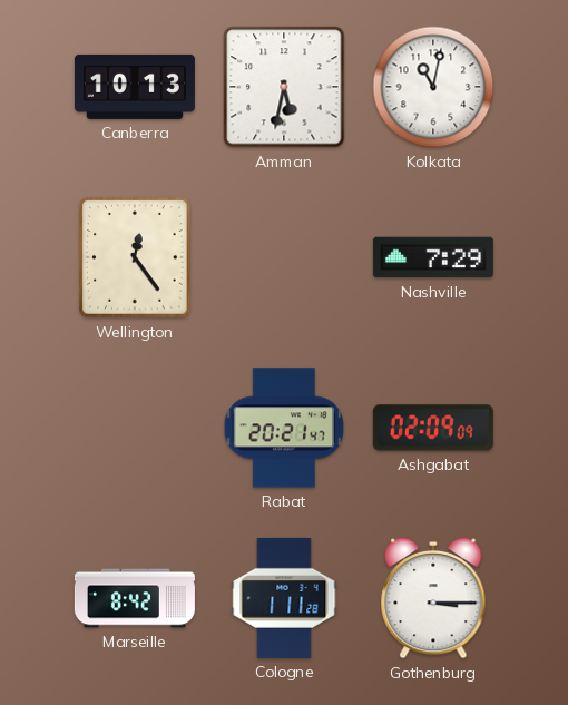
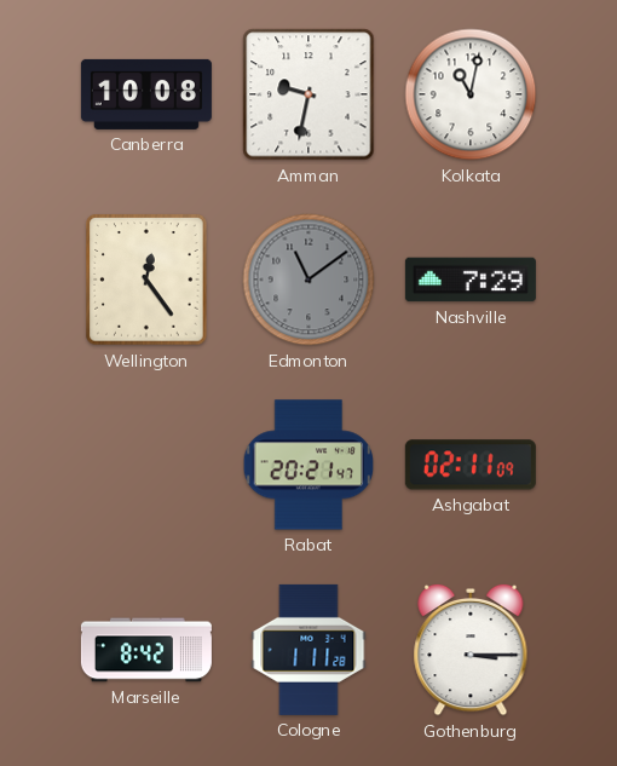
Canberra: 10:13 -> 10:08 (146, 94)
Amman: 5:32 -> 9:32 (308, 94)
Edmonton: none -> 11:09 (308, 280)
Ashgabat: 02:09 -> 02:11 (471, 465)
